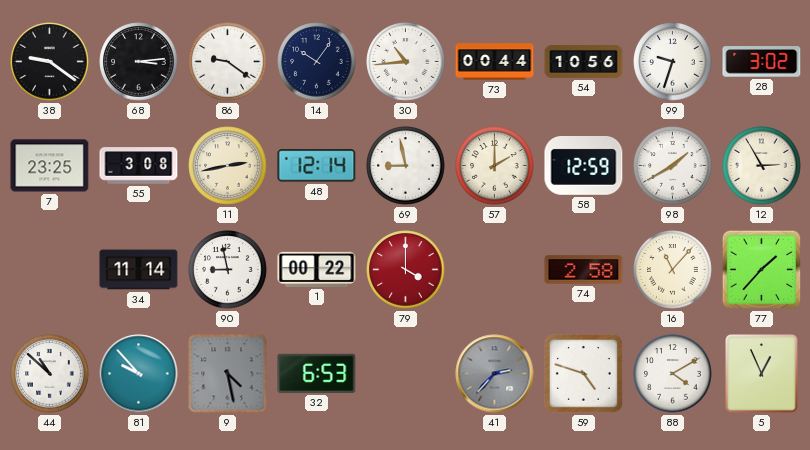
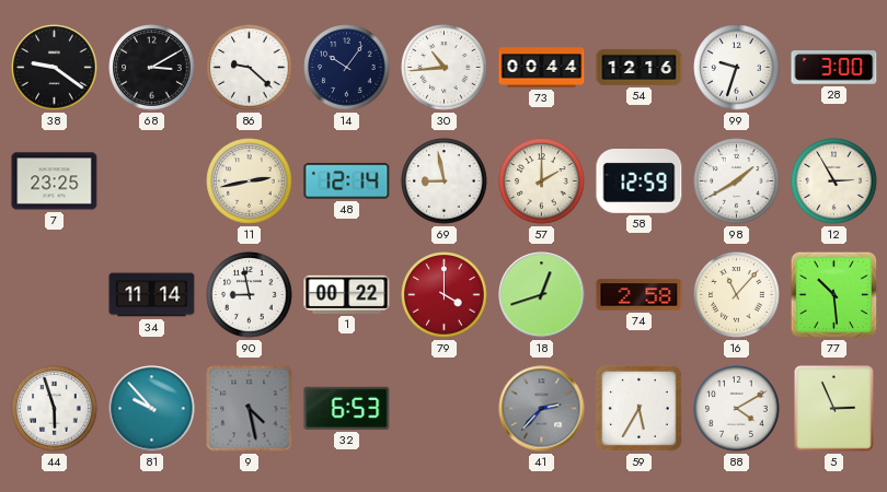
68: 3:14 -> 3:10 (152, 68)
86: 9:21 -> 9:22 (250, 68)
54: 10:56 -> 12:16 (640, 68)
28: 3:02 -> 3:00 (834, 68)
55: 3:08 -> none (139, 166)
18: none -> 12:42 (542, 295)
77: 1:37 -> 10:29 (834, 295)
44: 10:52 -> 5:57 (55, 409)
59: 4:48 -> 5:35 (640, 409)
5: 12:56 -> 2:56 (834, 409)
